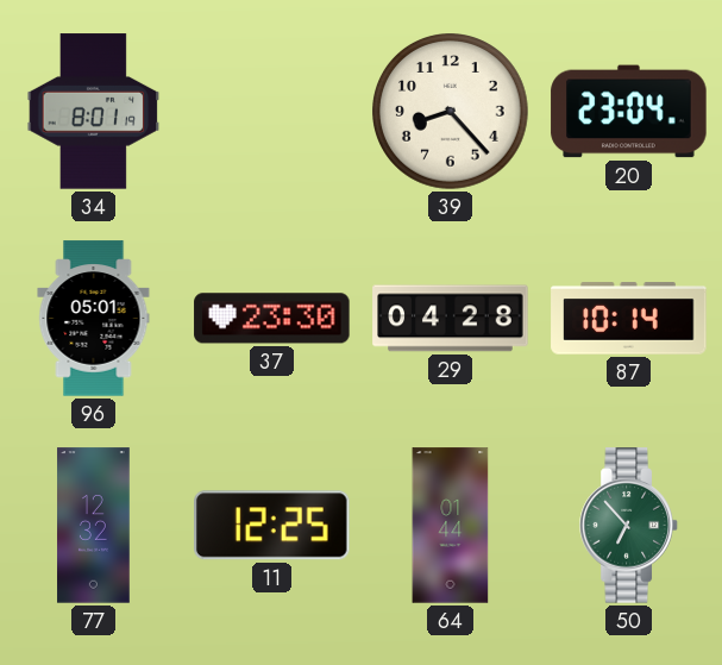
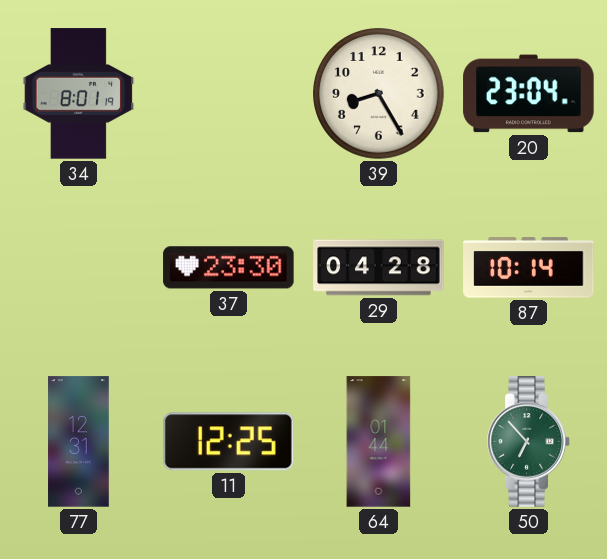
39: 8:23 -> 8:25 (379, 94)
96: 05:01 -> none (94, 319)
77: 12:32 -> 12:31 (79, 442)
